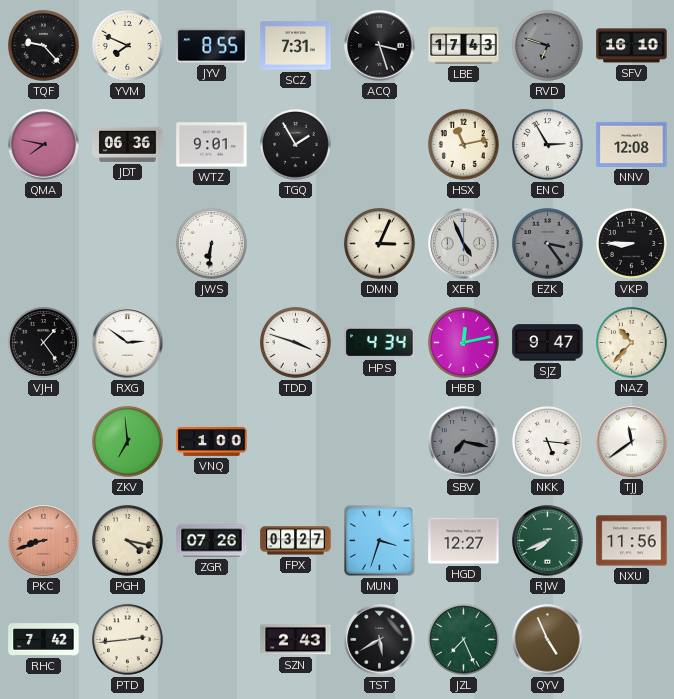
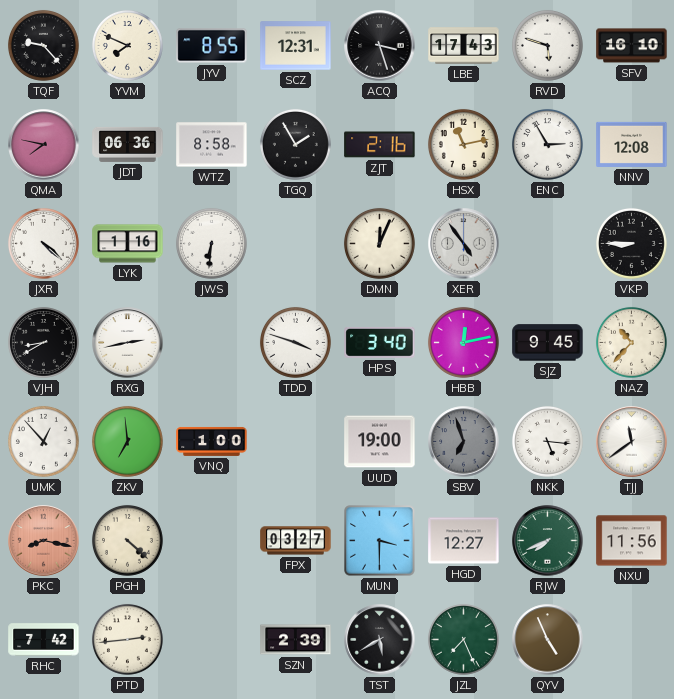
SCZ: 7:31 -> 12:31 (296, 46)
RVD: 6:48 -> 5:48 (547, 45)
RVD dial: grey -> white (547, 45)
WTZ: 9:01 -> 8:58 (212, 145)
ZJT: none -> 2:16 (380, 145)
JXR: none -> 4:22 (43, 243)
LYK: none -> 1:16 (128, 244)
DMN: 3:04 -> 12:04 (379, 243)
XER: 4:56 -> 4:54 (464, 244)
EZK: 3:24 -> none (547, 243)
VJH: 1:24 -> 8:40 (43, 342)
RXG: 2:51 -> 2:43 (128, 343)
HPS: 4:34 -> 3:40 (380, 342)
SJZ: 9:47 -> 9:45 (548, 343)
UMK: none -> 12:53 (43, 441)
UUD: none -> 19:00 (380, 442)
SBV: 7:17 -> 6:57 (464, 442)
PKC: 8:42 -> 8:17 (44, 541)
PGH: 4:17 -> 4:22 (127, 540)
ZGR: 07:26 -> none (212, 541)
MUN: 3:33 -> 3:30 (380, 541)
SZN: 2:43 -> 2:39 (296, 640)
